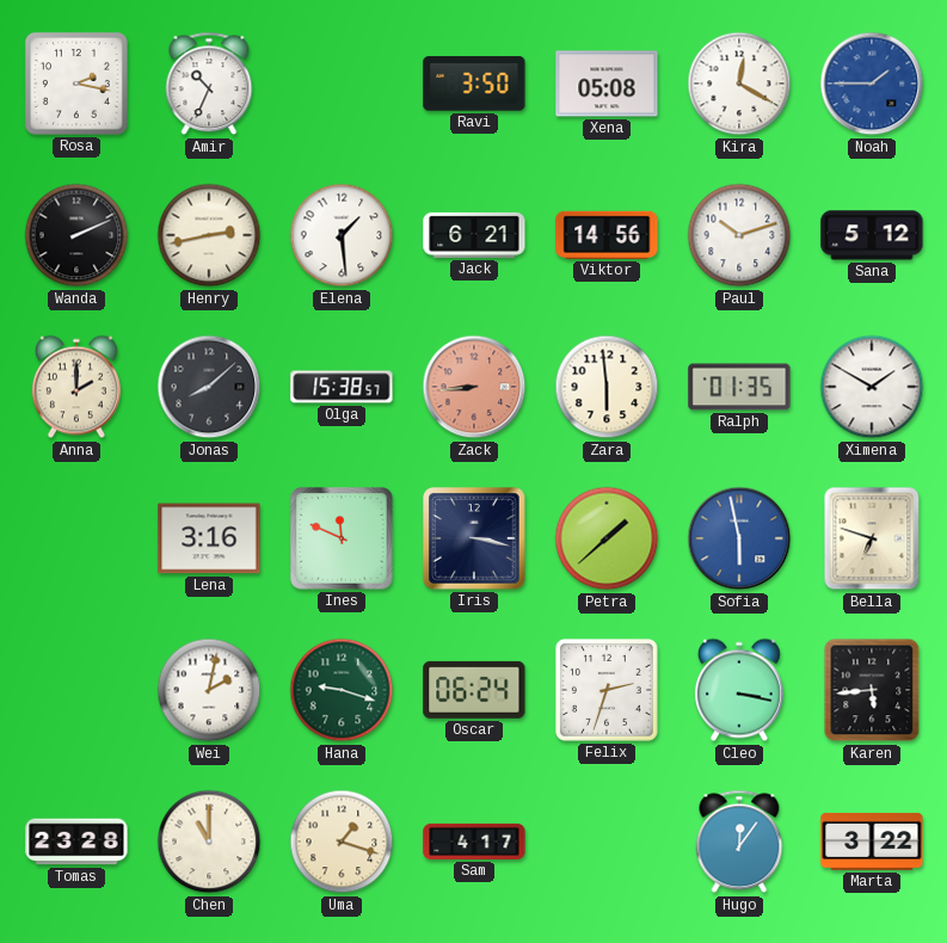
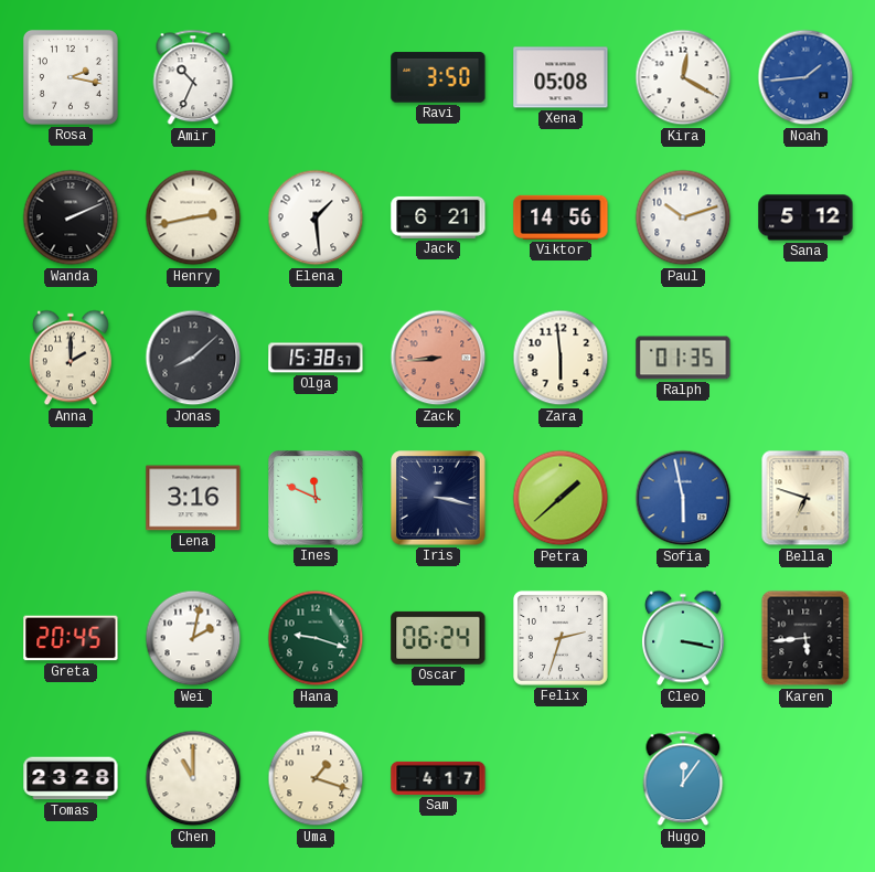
Noah: 1:45 -> 1:44 (805, 77)
Ximena: 1:50 -> none (872, 387)
Greta: none -> 20:45 (71, 638)
Marta: 3:22 -> none (872, 842)
